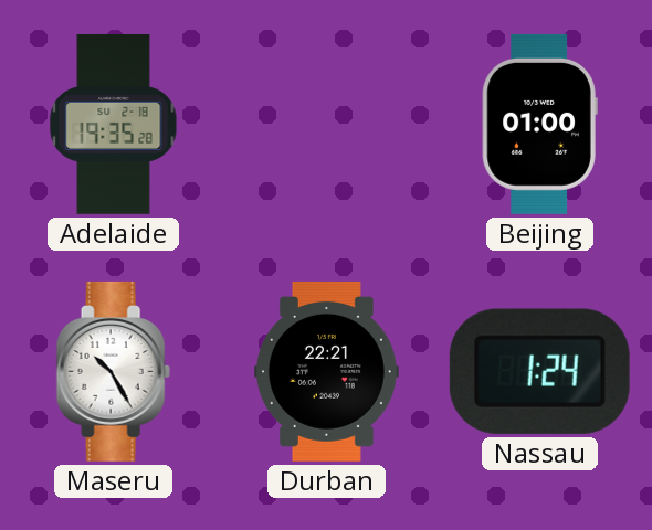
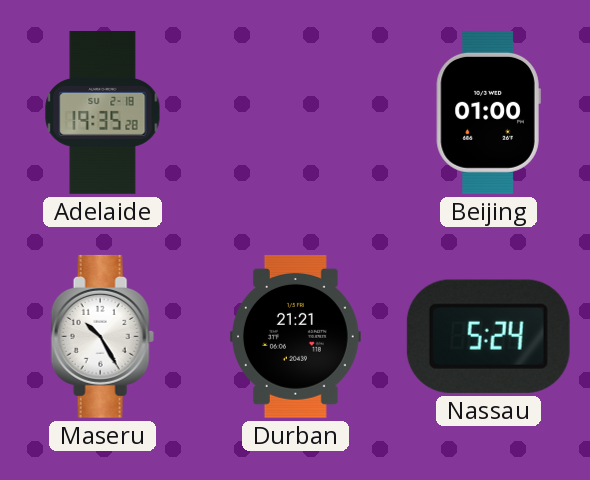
Durban: 22:21 -> 21:21 (295, 336)
Nassau: 1:24 -> 5:24 (488, 336)
